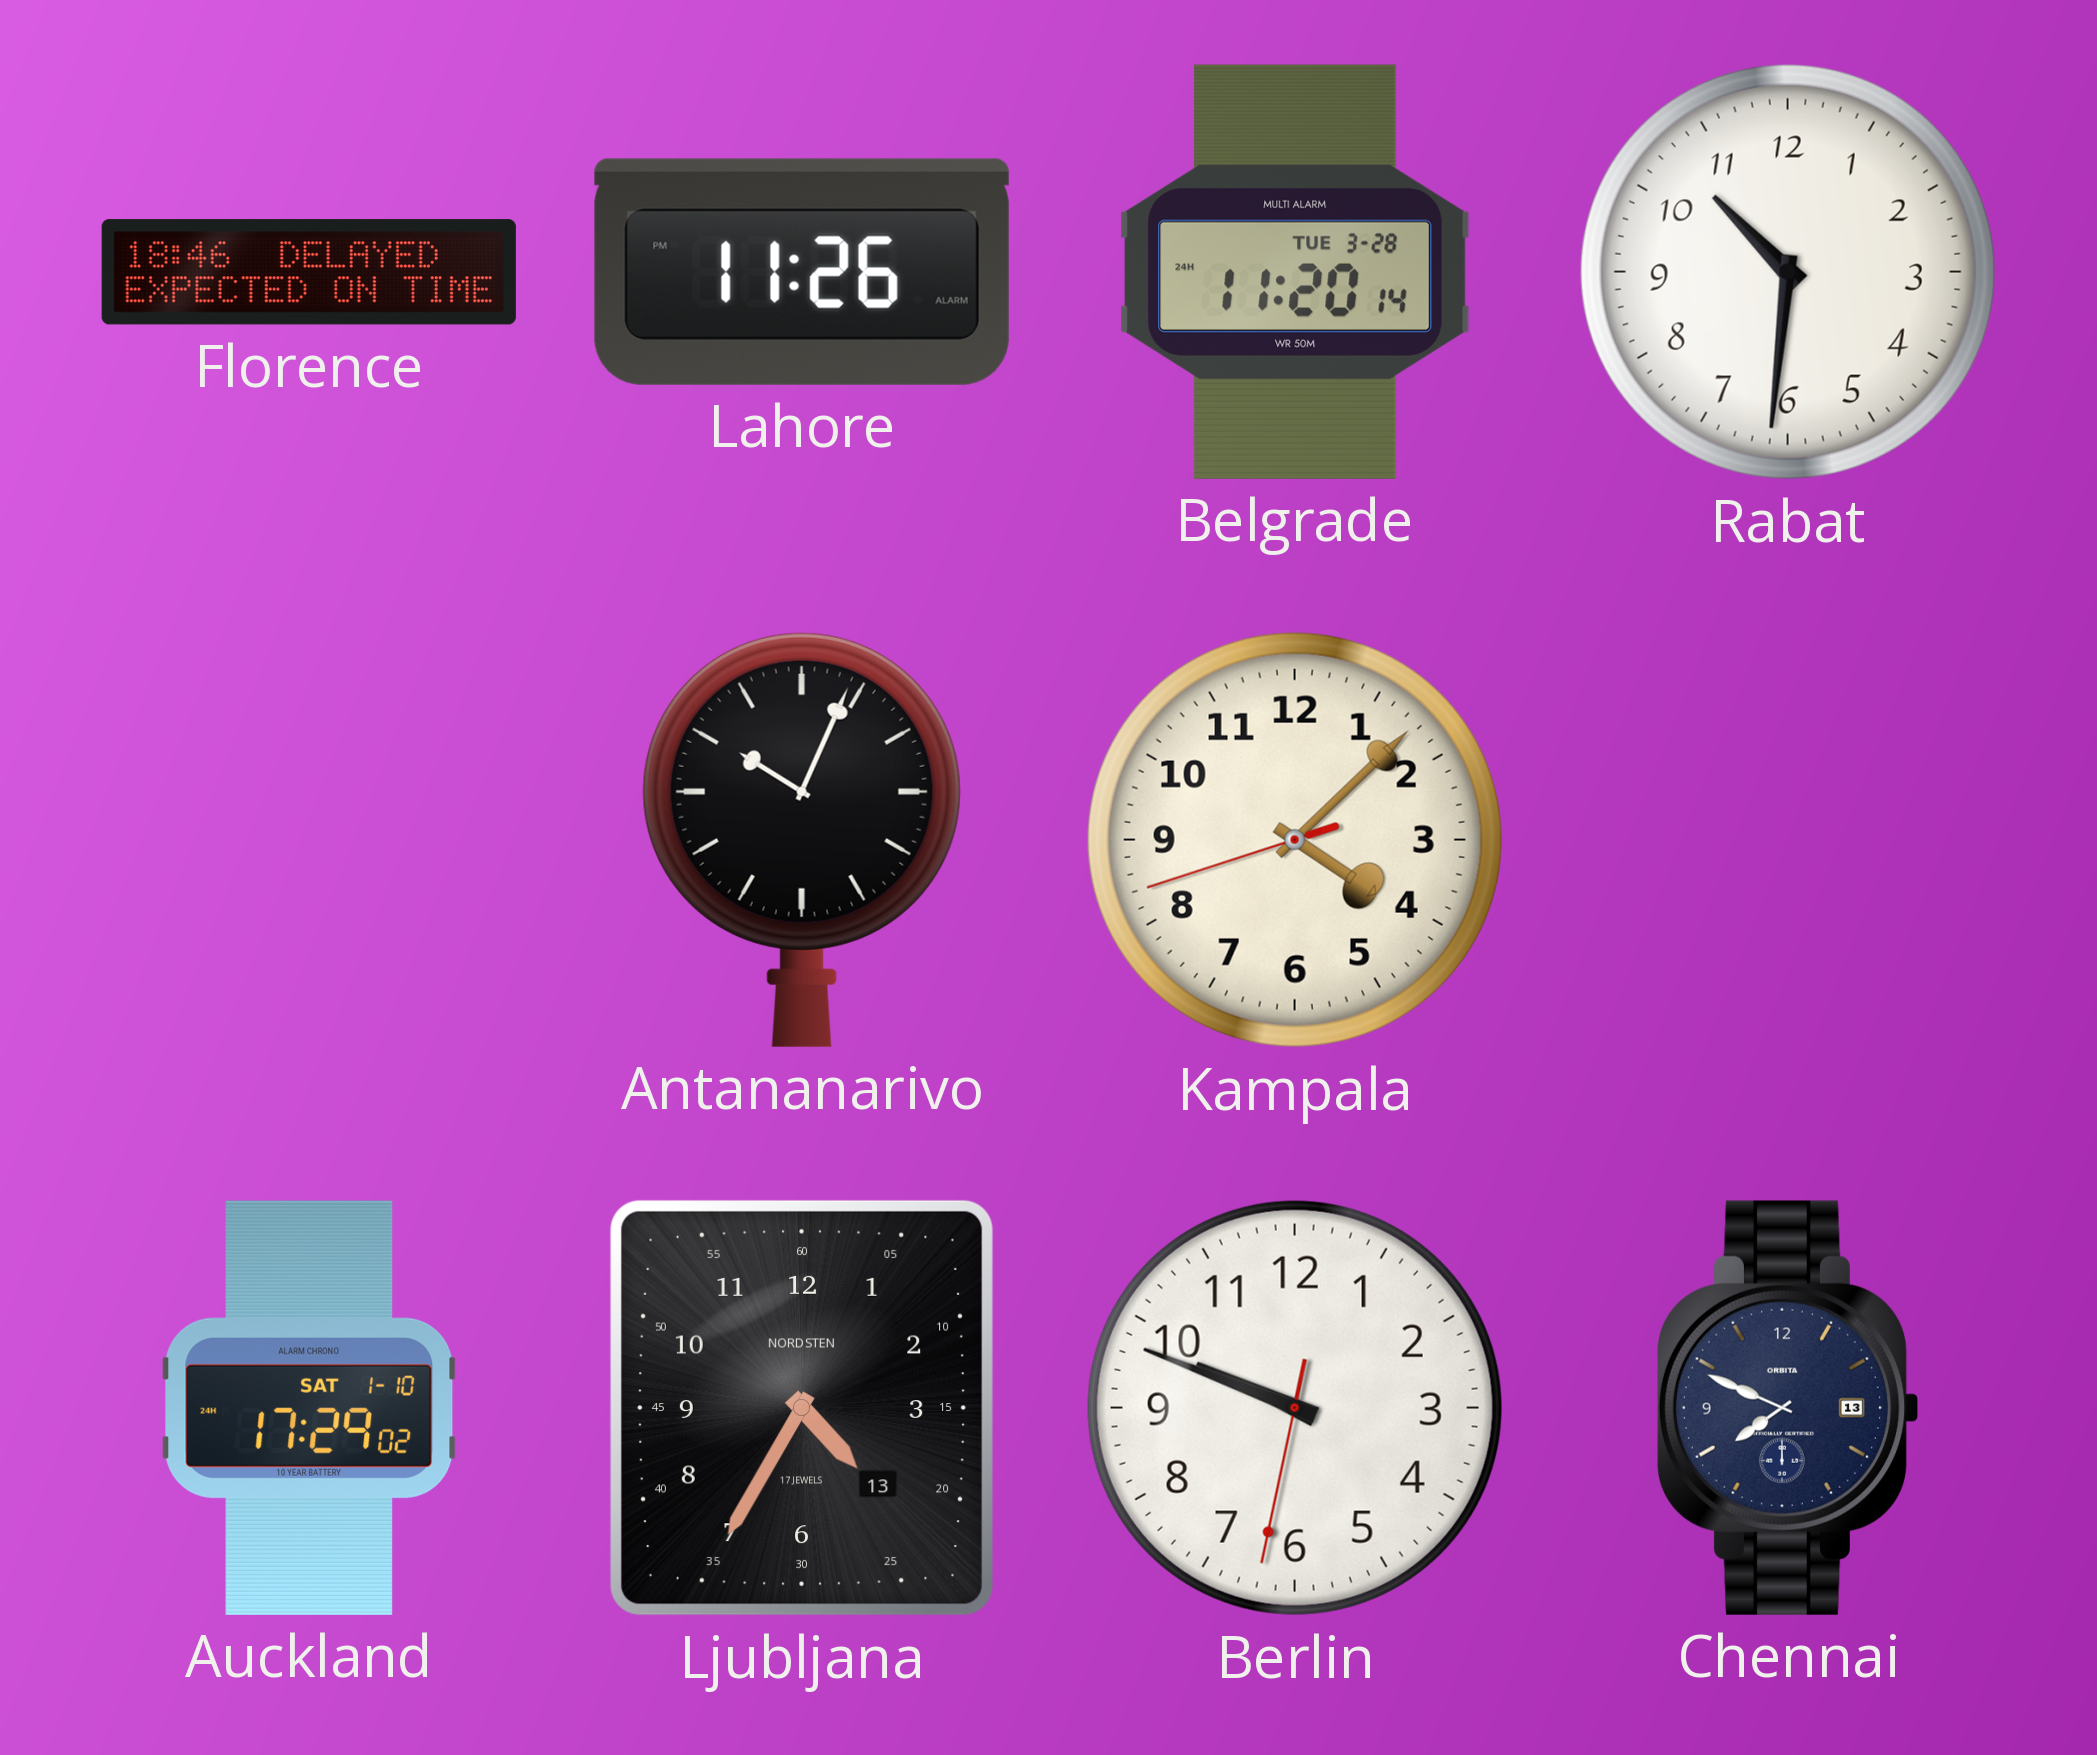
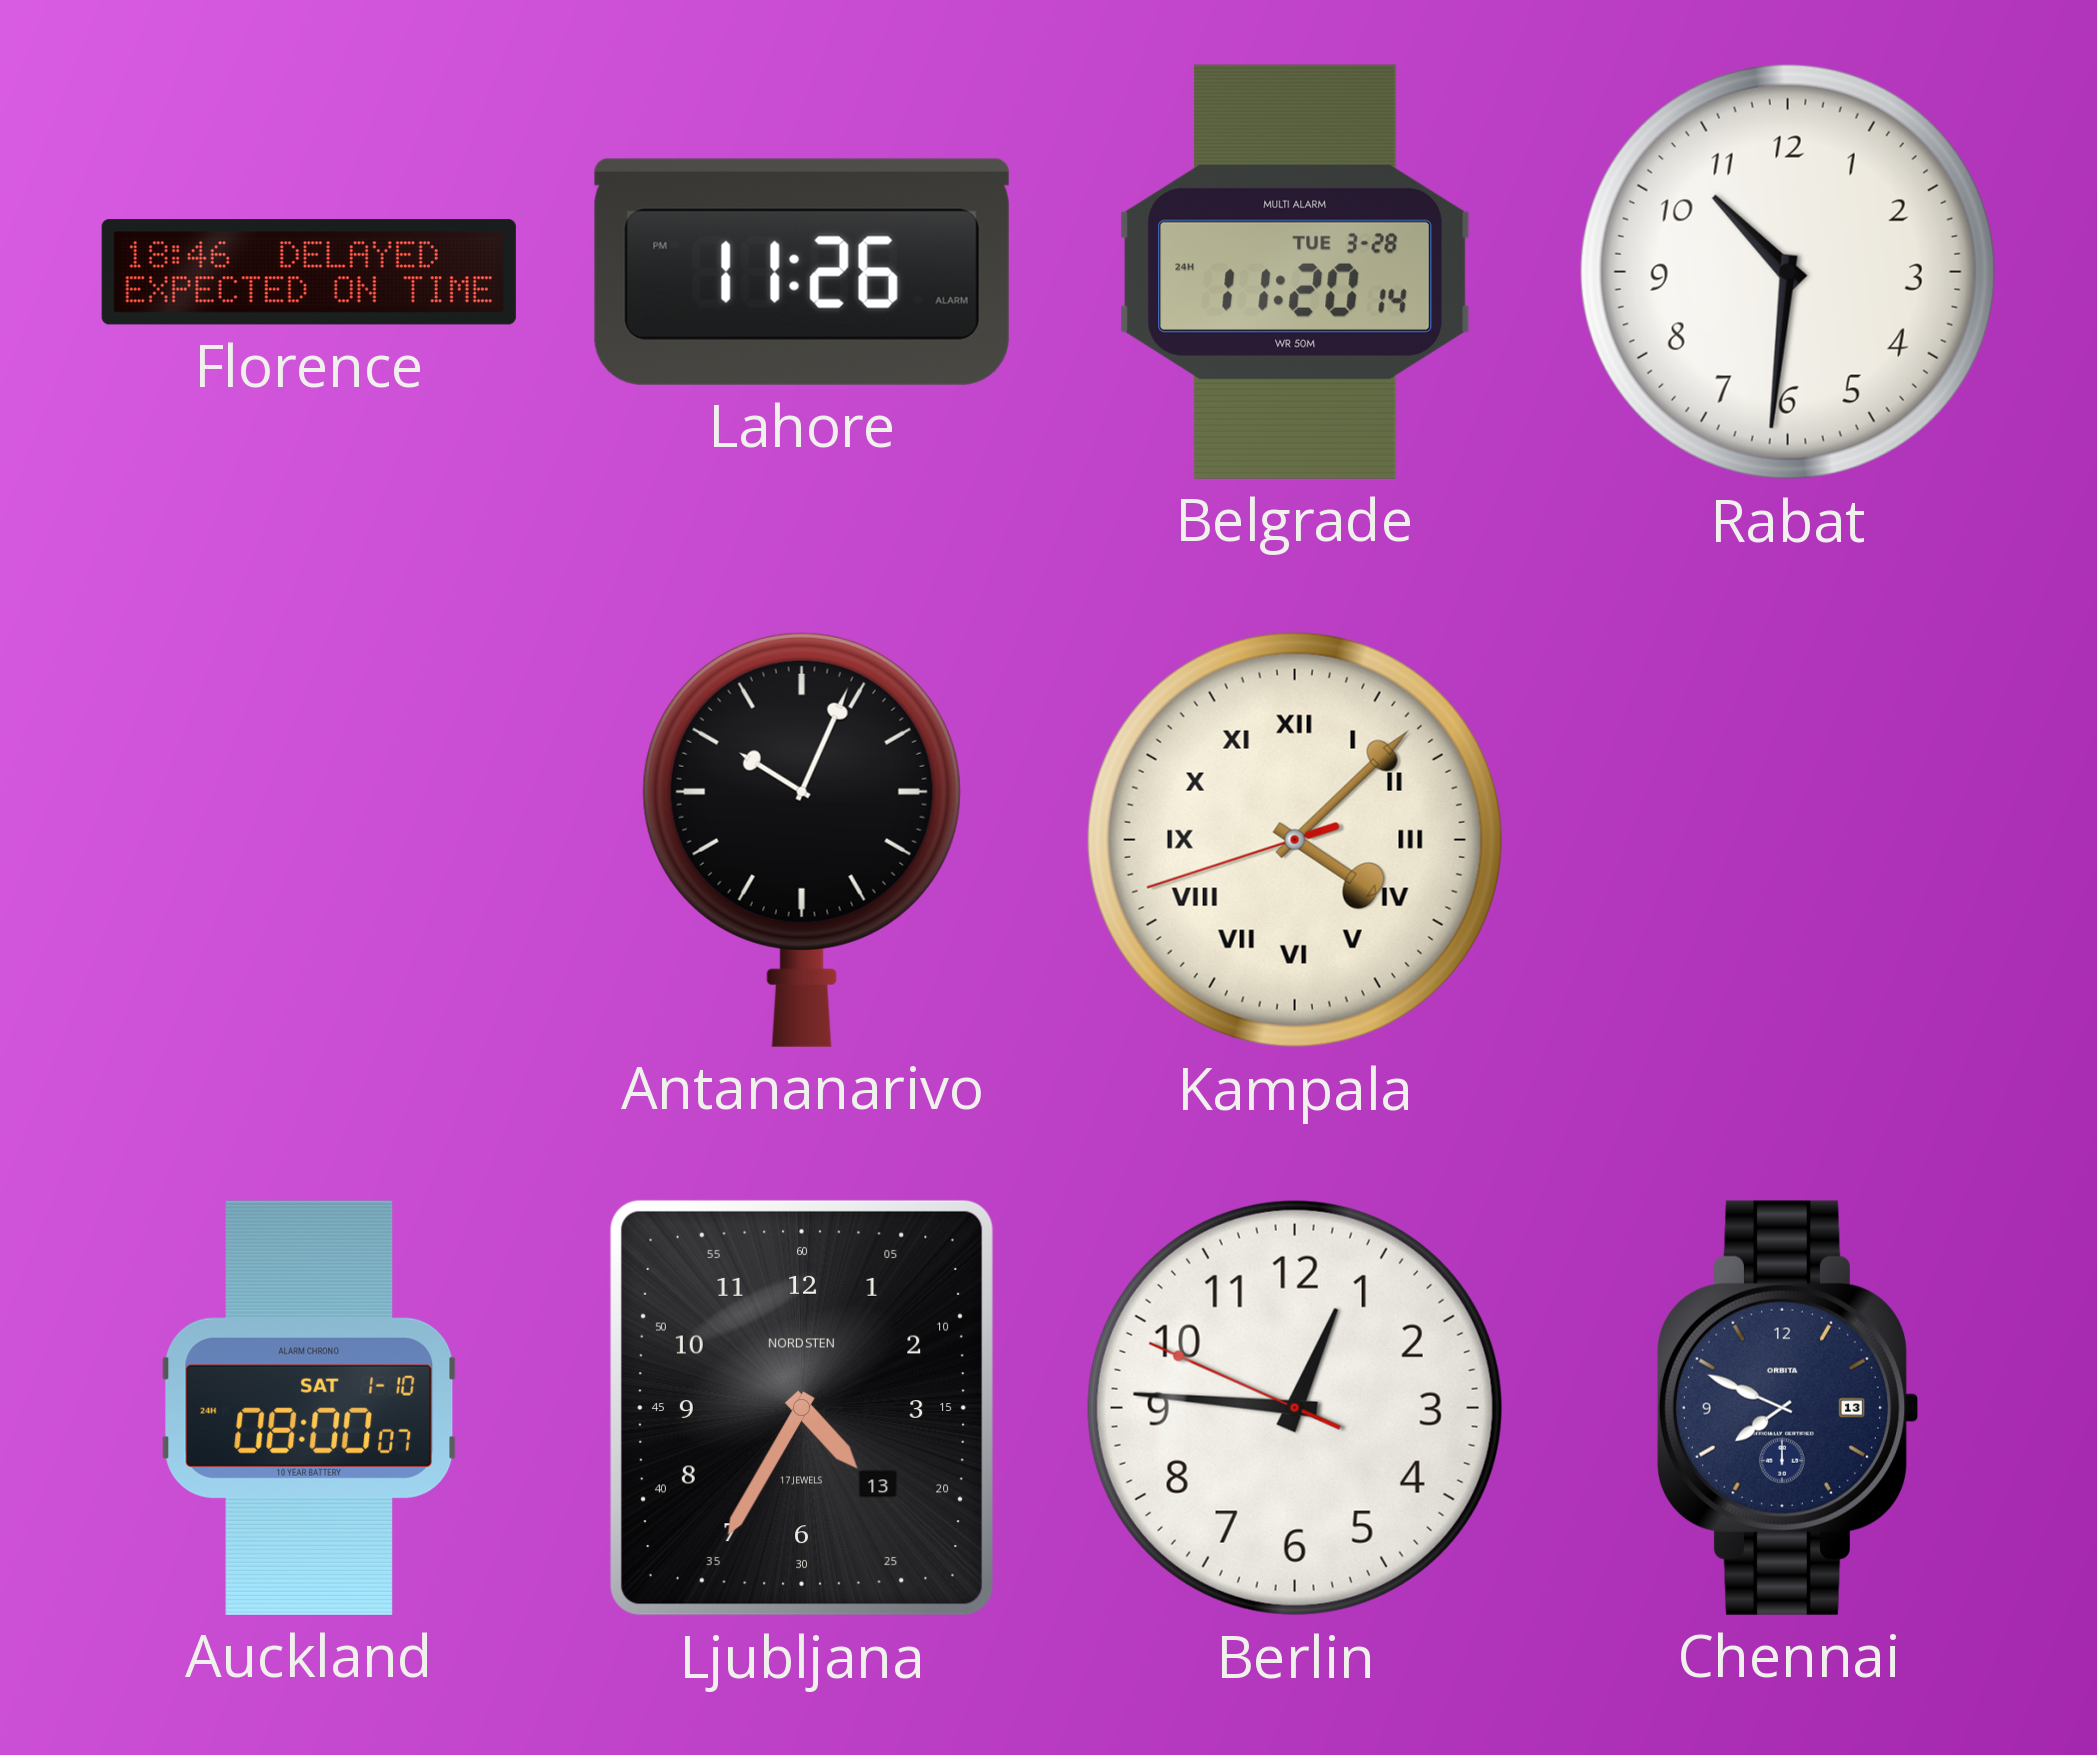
Kampala numerals: Arabic -> Roman (1295, 840)
Auckland: 17:29 -> 08:00 (309, 1408)
Berlin: 9:48 -> 12:45 (1295, 1408)
